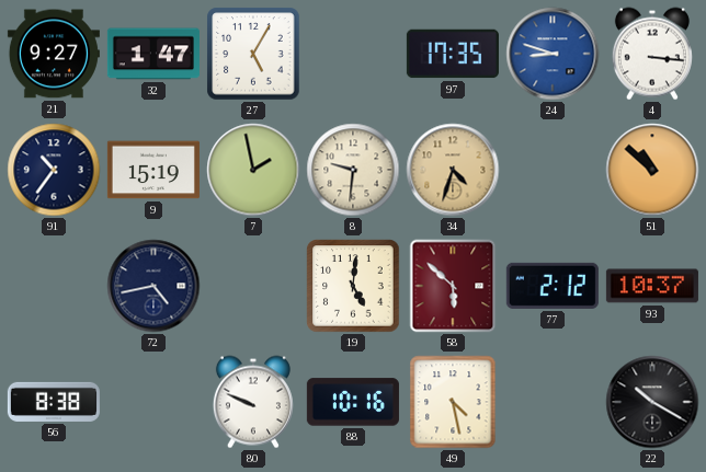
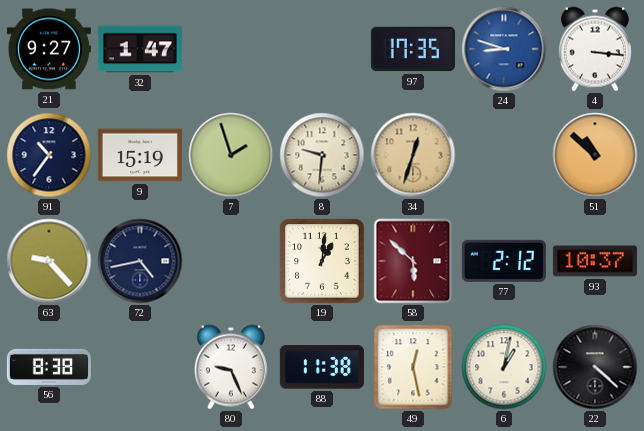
27: 5:05 -> none (253, 54)
7: 1:58 -> 1:57 (231, 155)
34: 4:33 -> 12:33 (413, 155)
63: none -> 9:23 (49, 261)
19: 5:01 -> 1:01 (322, 261)
80: 9:49 -> 9:26 (231, 367)
88: 10:16 -> 11:38 (322, 367)
49: 4:28 -> 12:28 (413, 367)
6: none -> 1:02 (504, 367)
22: 10:20 -> 4:22 (595, 367)
